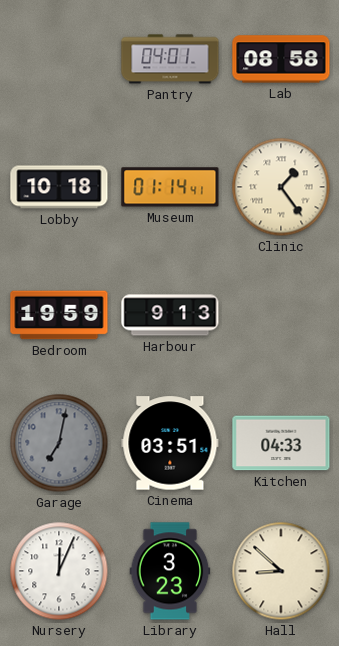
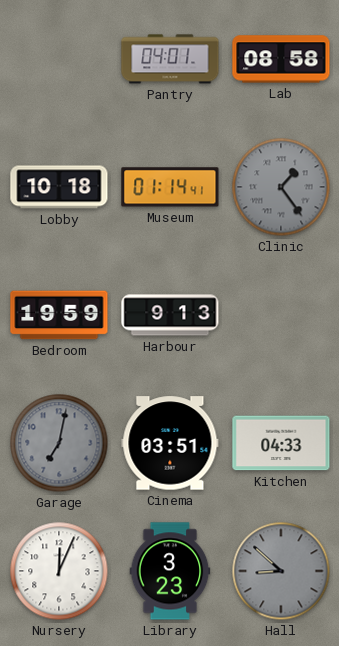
Clinic dial: cream -> grey (281, 187)
Hall dial: cream -> grey (281, 571)
